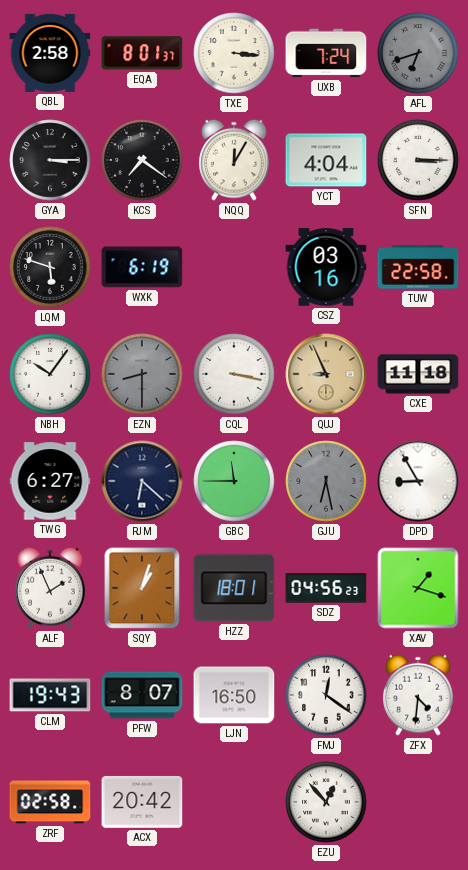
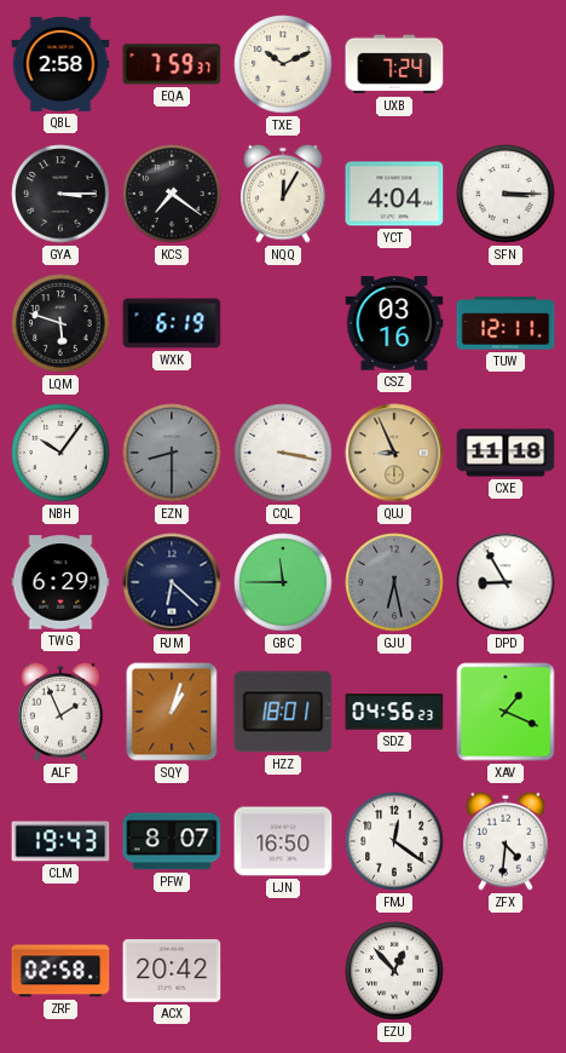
EQA: 8:01 -> 7:59 (172, 64)
TXE: 3:16 -> 10:11 (283, 64)
AFL: 6:42 -> none (418, 53)
TUW: 22:58 -> 12:11 (506, 323)
TWG: 6:27 -> 6:29 (60, 582)
XAV: 1:18 -> 1:19 (506, 712)
